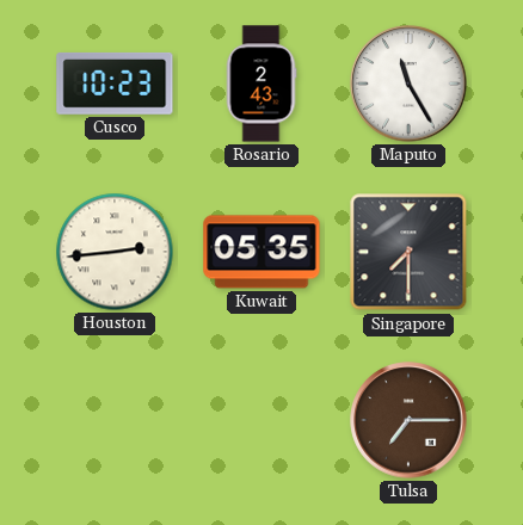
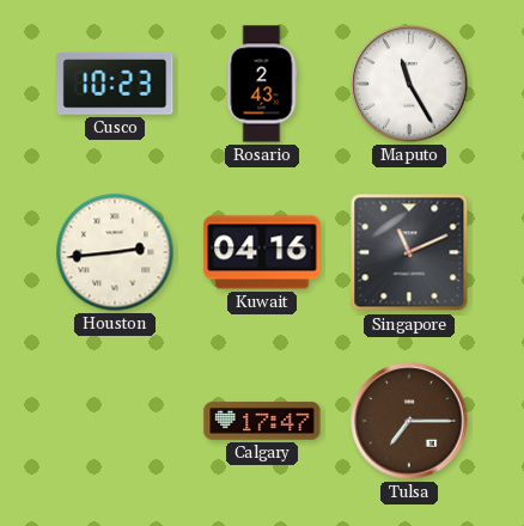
Kuwait: 05:35 -> 04:16 (262, 252)
Singapore: 7:30 -> 11:11 (409, 252)
Calgary: none -> 17:47 (262, 421)
